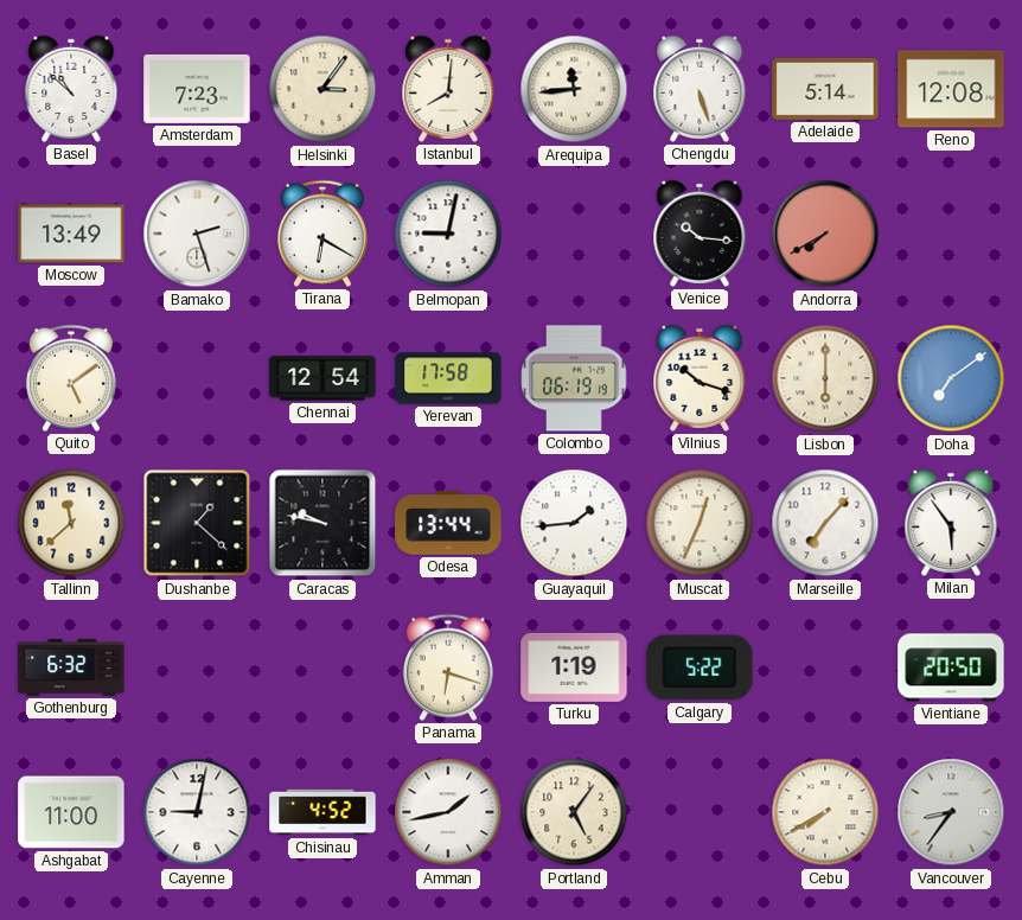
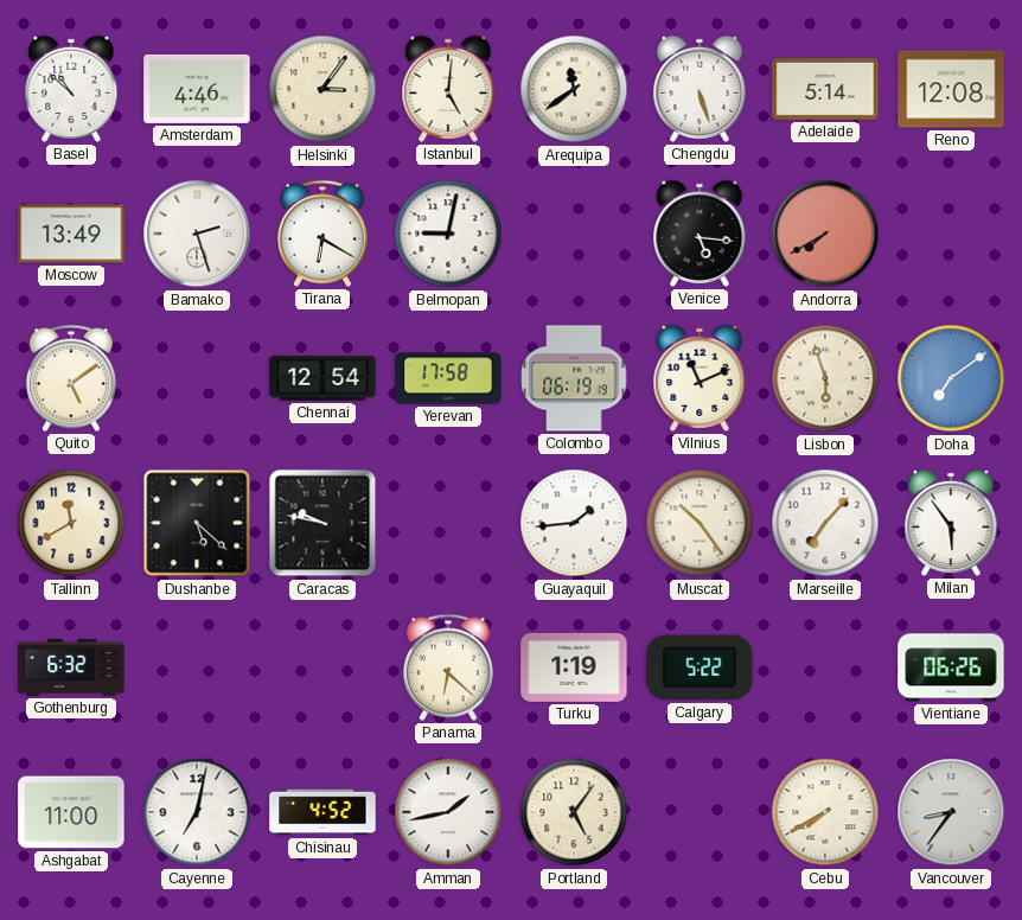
Amsterdam: 7:23 -> 4:46 (197, 89)
Istanbul: 8:01 -> 5:01 (448, 89)
Arequipa: 11:44 -> 11:39 (574, 89)
Venice: 10:16 -> 5:16 (700, 234)
Vilnius: 10:18 -> 11:11 (700, 378)
Lisbon: 6:00 -> 5:57 (825, 378)
Tallinn: 11:38 -> 11:40 (71, 523)
Dushanbe: 1:22 -> 5:22 (197, 523)
Odesa: 13:44 -> none (448, 523)
Muscat: 12:34 -> 10:24 (700, 523)
Panama: 6:18 -> 6:22 (448, 667)
Vientiane: 20:50 -> 06:26 (951, 667)
Cayenne: 9:02 -> 7:02 (197, 812)
